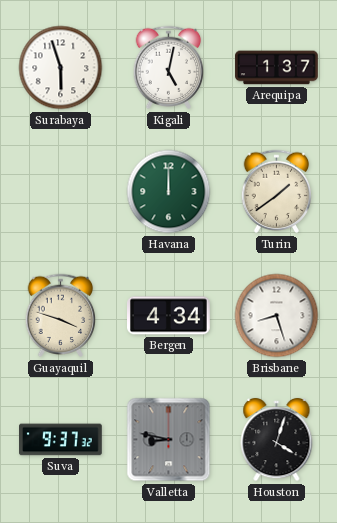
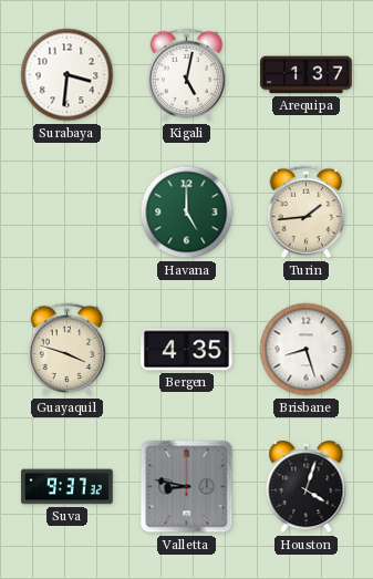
Surabaya: 5:57 -> 3:31 (68, 75)
Havana: 12:00 -> 5:00 (187, 213)
Turin: 1:39 -> 1:44 (307, 213)
Bergen: 4:34 -> 4:35 (187, 350)
